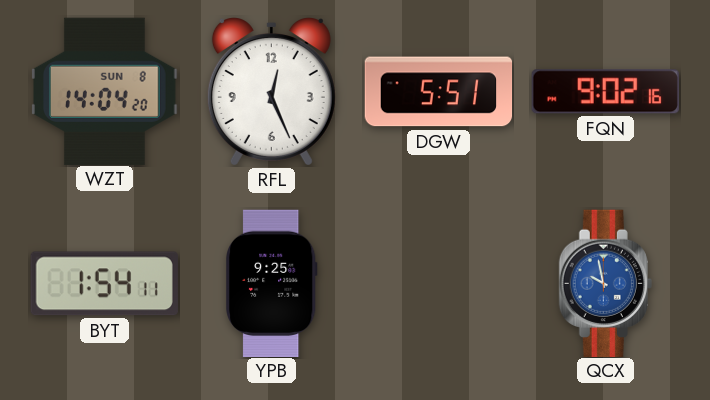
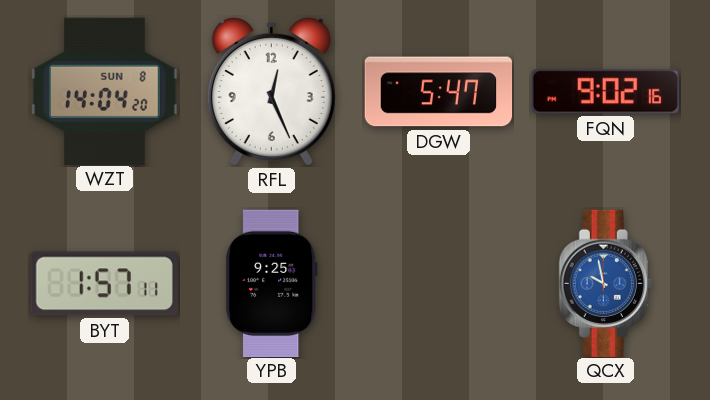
DGW: 5:51 -> 5:47 (439, 92)
BYT: 1:54 -> 1:57 (104, 284)
